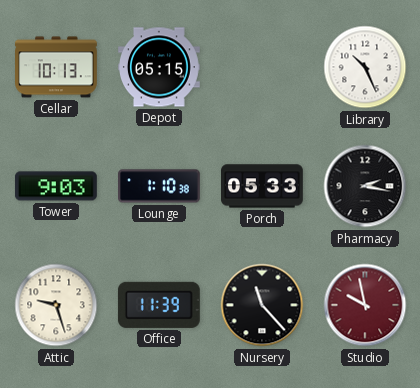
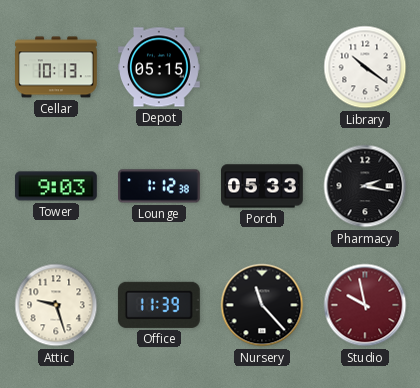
Library: 10:26 -> 10:21 (365, 67)
Lounge: 1:10 -> 1:12 (160, 186)
